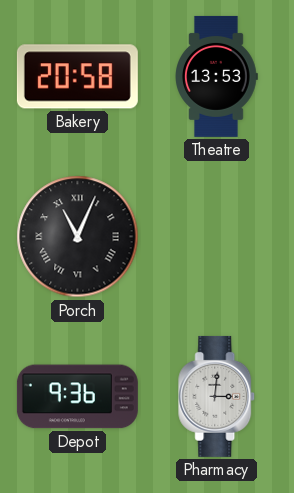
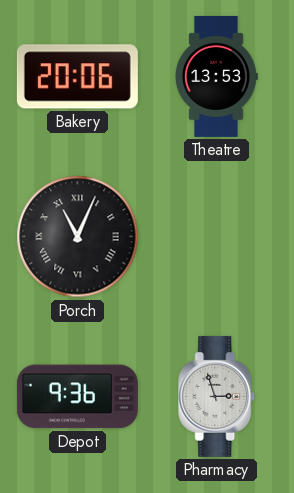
Bakery: 20:58 -> 20:06 (77, 77)
Pharmacy: 3:01 -> 2:57 (217, 396)
